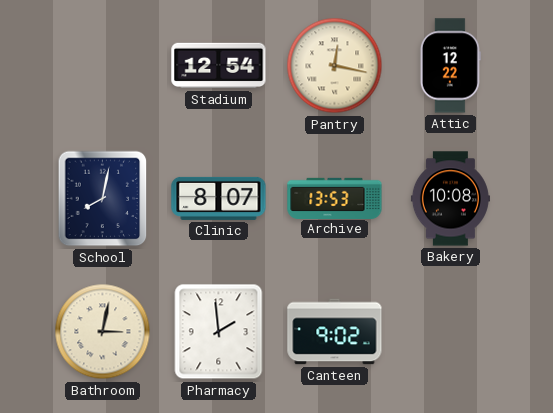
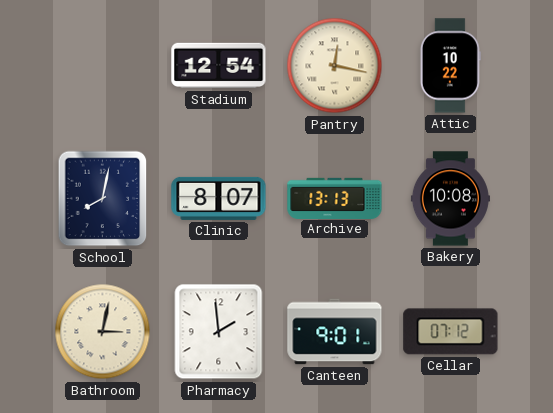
Attic: 12:22 -> 10:22 (450, 66)
Archive: 13:53 -> 13:13 (335, 198)
Canteen: 9:02 -> 9:01 (335, 332)
Cellar: none -> 07:12 (451, 332)
